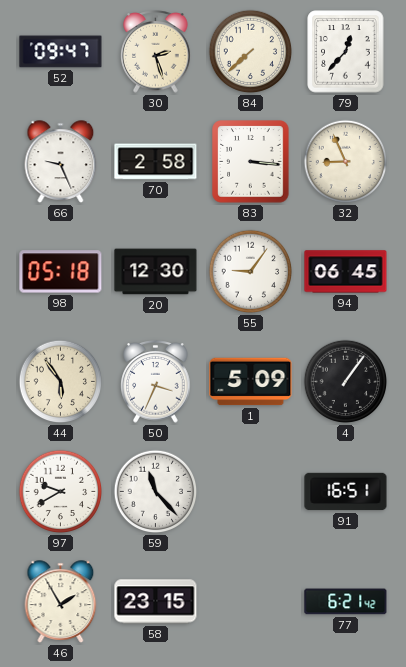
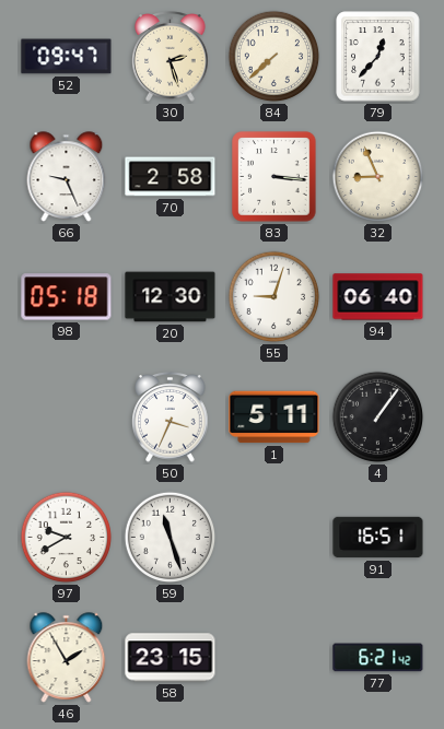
55: 9:06 -> 9:03 (274, 297)
94: 06:45 -> 06:40 (378, 297)
44: 5:54 -> none (61, 382)
1: 5:09 -> 5:11 (274, 418)
59: 11:23 -> 11:27 (171, 538)
